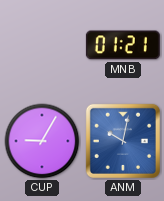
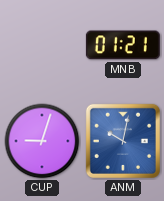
CUP: 9:05 -> 9:03 (42, 141)
